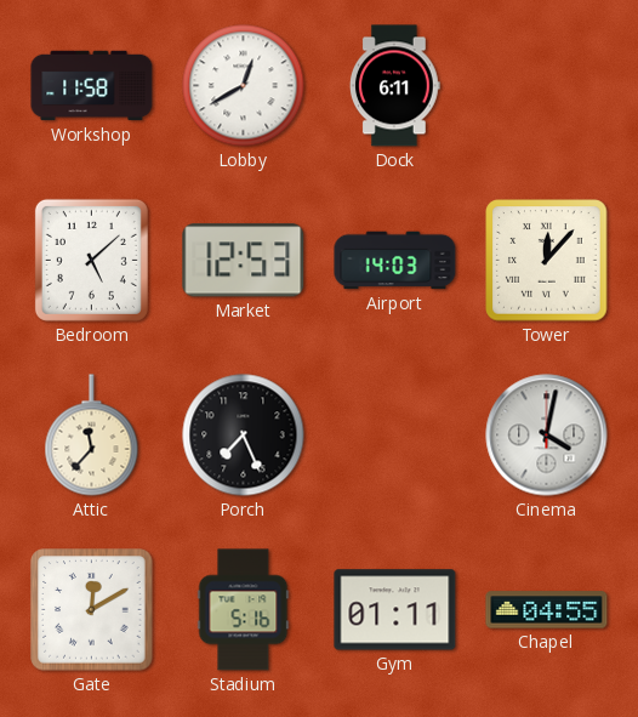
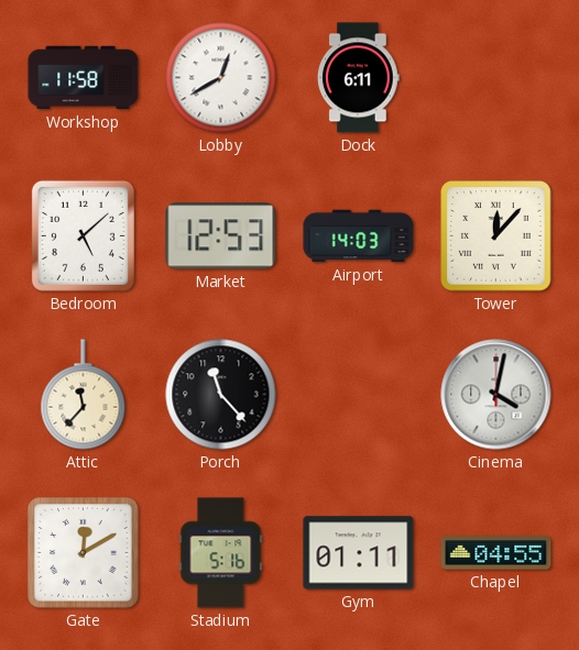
Porch: 7:26 -> 11:23 (221, 395)
